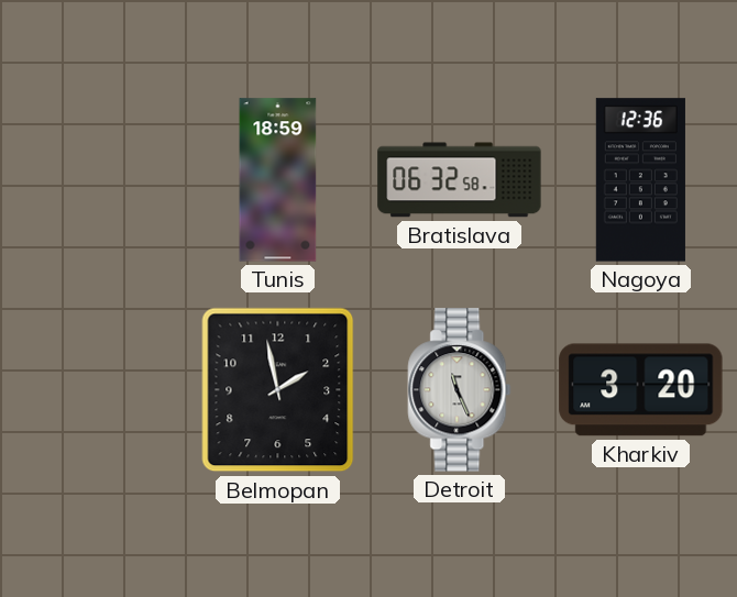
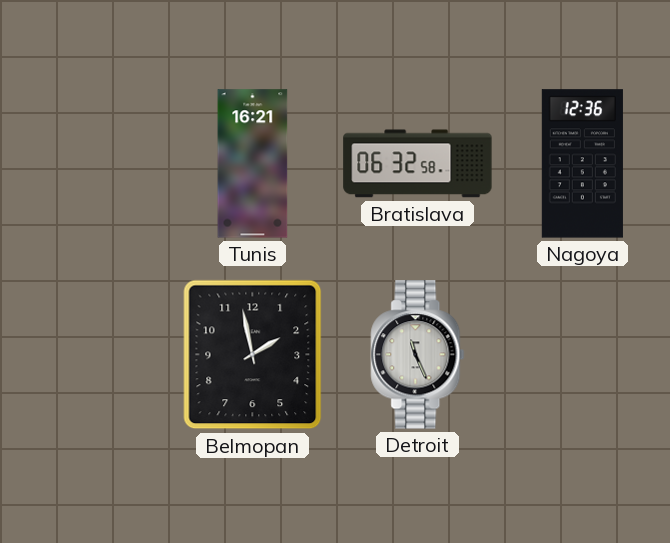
Tunis: 18:59 -> 16:21 (253, 164)
Kharkiv: 3:20 -> none (641, 390)
